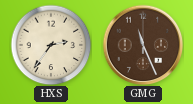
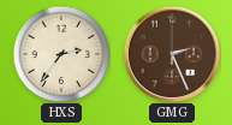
GMG: 11:26 -> 2:26 (172, 54)
